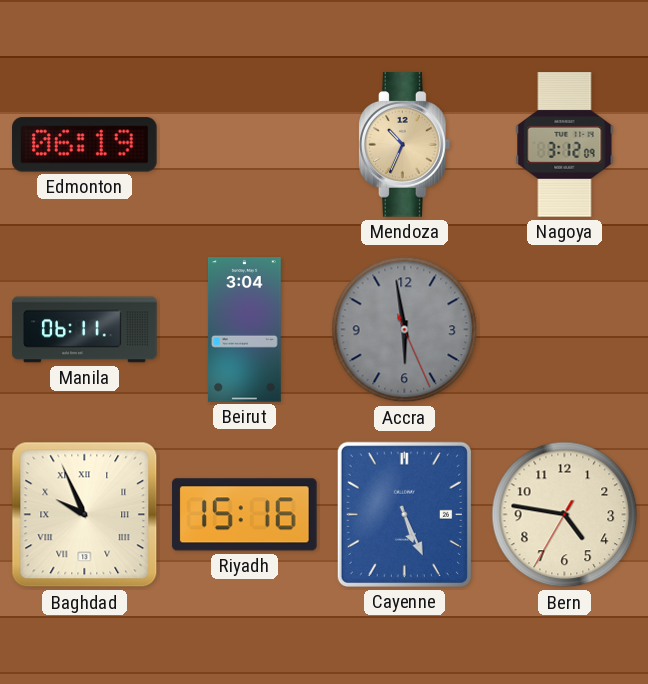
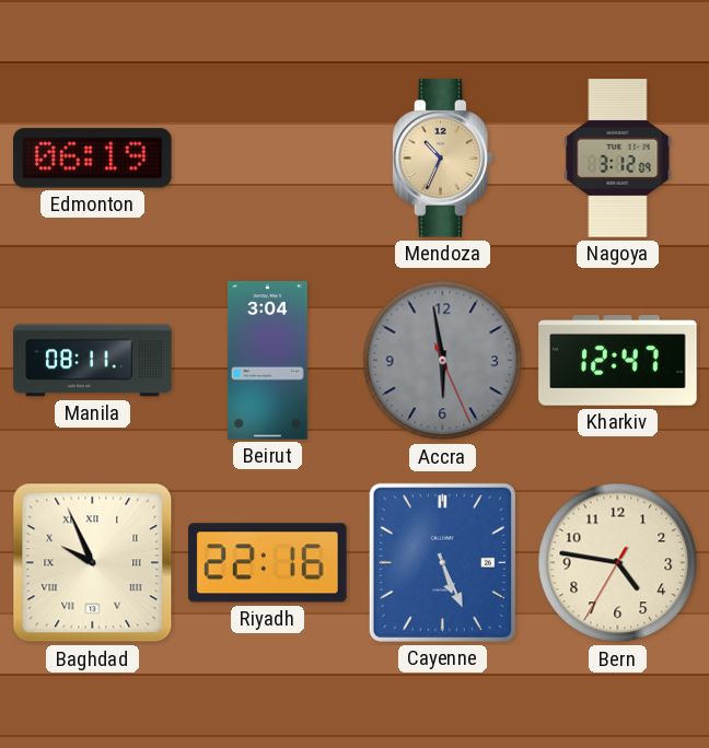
Manila: 06:11 -> 08:11 (93, 361)
Kharkiv: none -> 12:47 (618, 361)
Riyadh: 15:16 -> 22:16 (268, 563)
